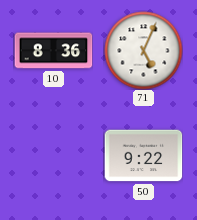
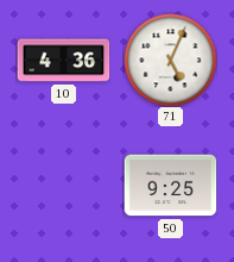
10: 8:36 -> 4:36 (63, 61)
50: 9:22 -> 9:25 (170, 186)
